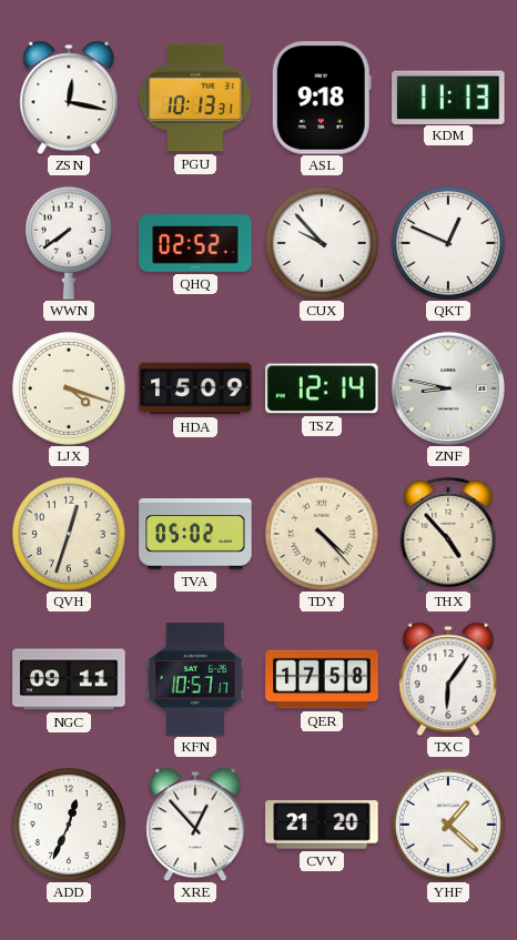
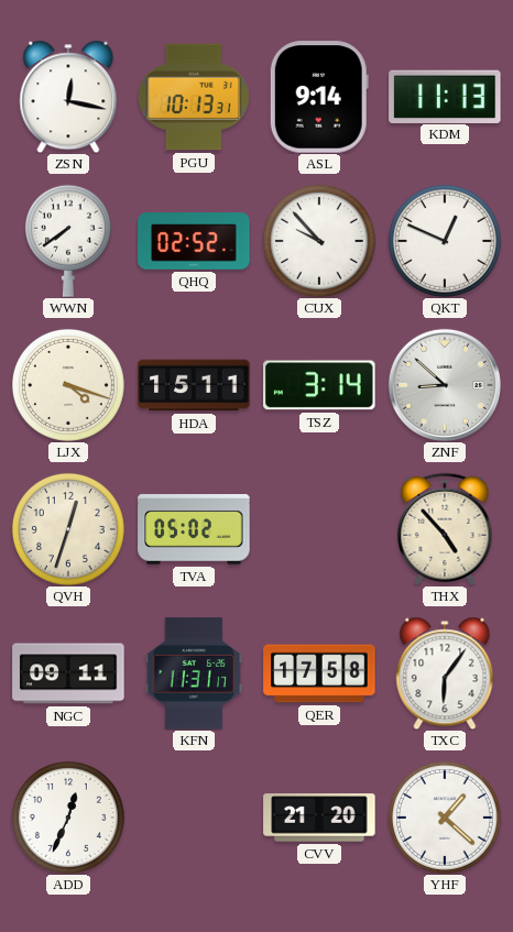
ASL: 9:18 -> 9:14 (319, 97)
HDA: 15:09 -> 15:11 (194, 385)
TSZ: 12:14 -> 3:14 (319, 385)
ZNF: 8:47 -> 8:52 (445, 385)
TDY: 4:23 -> none (322, 534)
KFN: 10:57 -> 11:31 (194, 673)
XRE: 12:53 -> none (195, 825)
